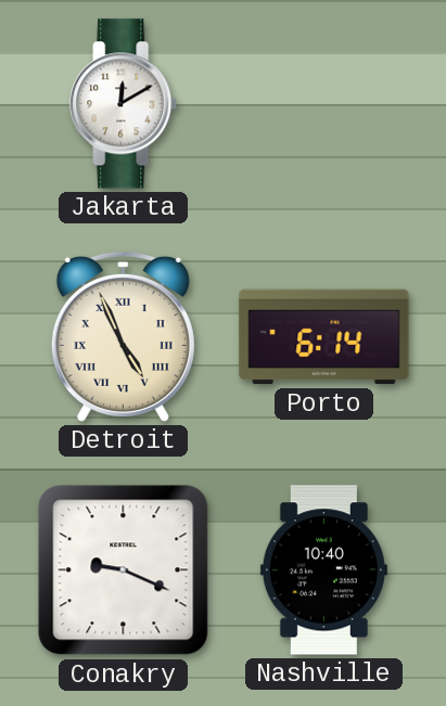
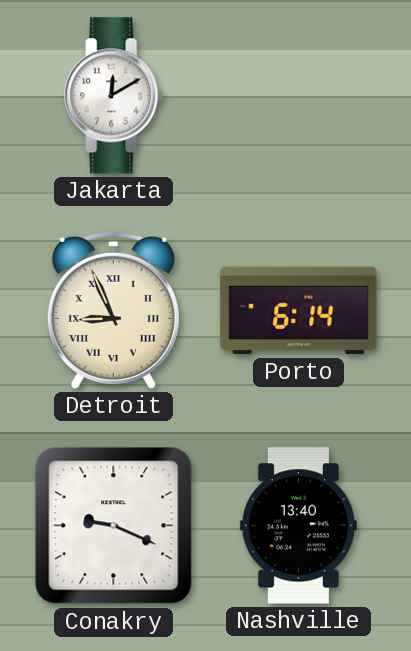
Detroit: 4:56 -> 8:56 (113, 310)
Nashville: 10:40 -> 13:40 (298, 526)
